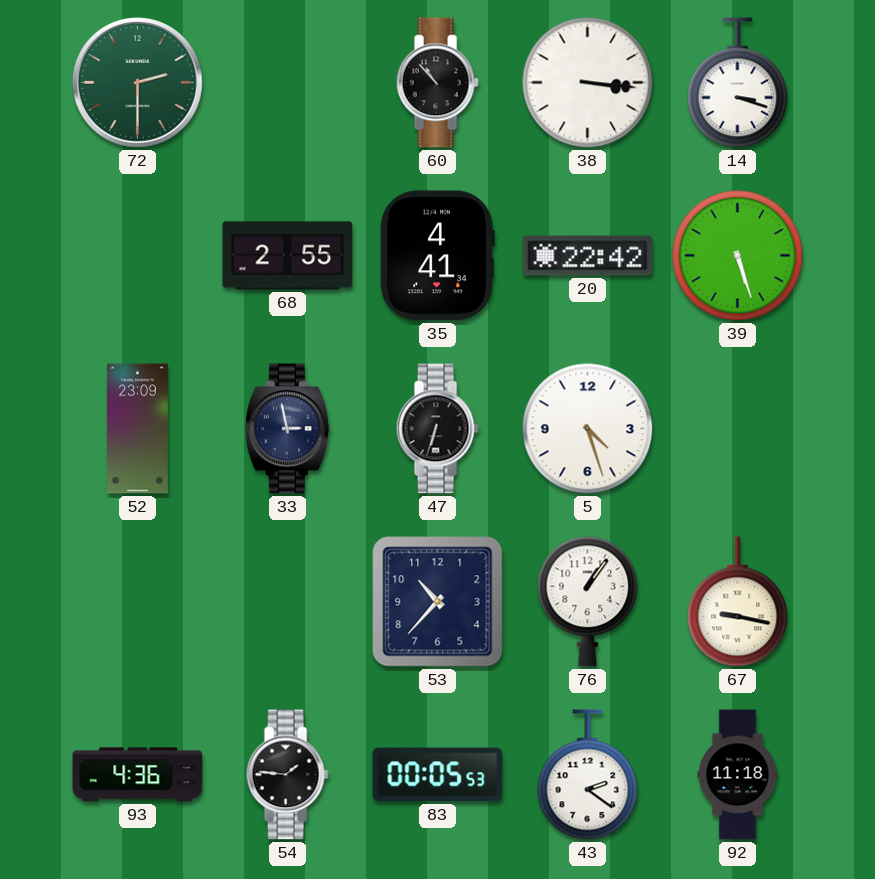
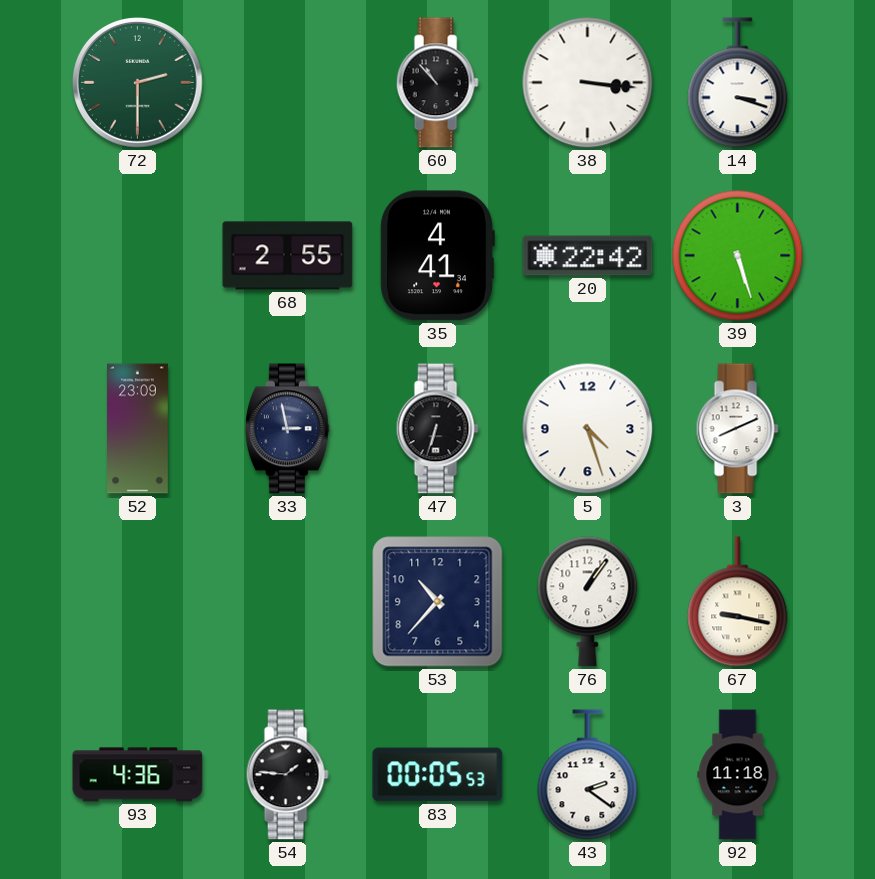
3: none -> 8:11 (737, 429)
